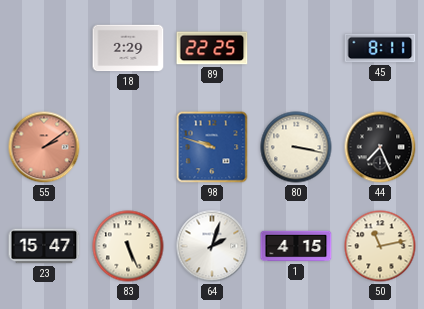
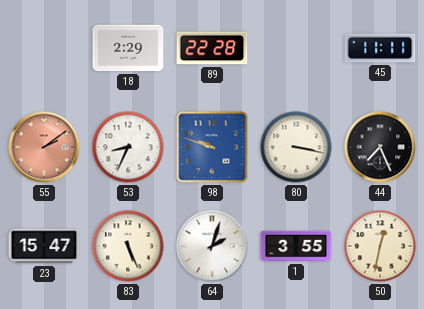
89: 22:25 -> 22:28 (212, 48)
45: 8:11 -> 11:11 (380, 48)
53: none -> 8:34 (128, 147)
1: 4:15 -> 3:55 (296, 246)
50: 11:13 -> 12:32 (380, 246)
